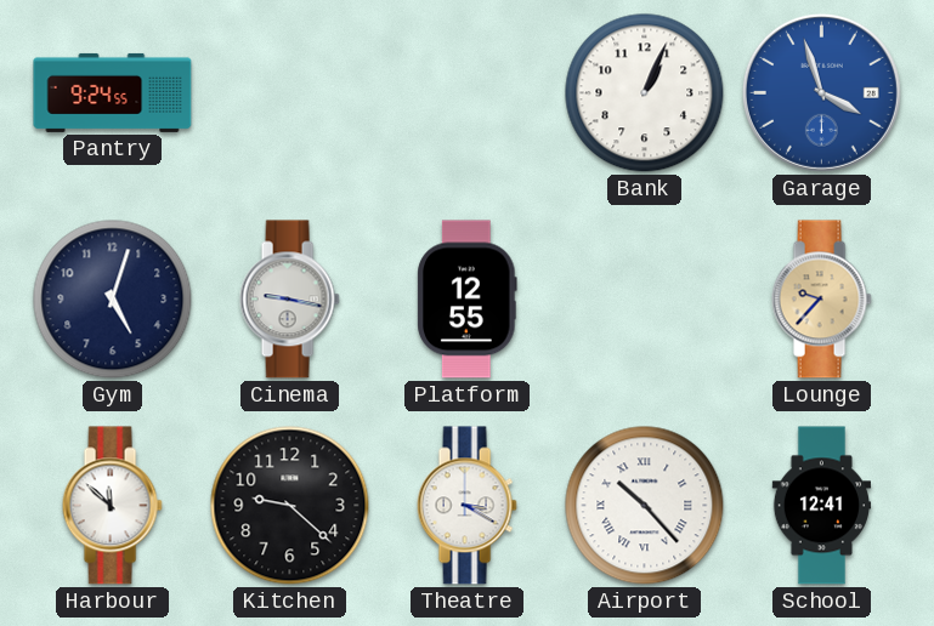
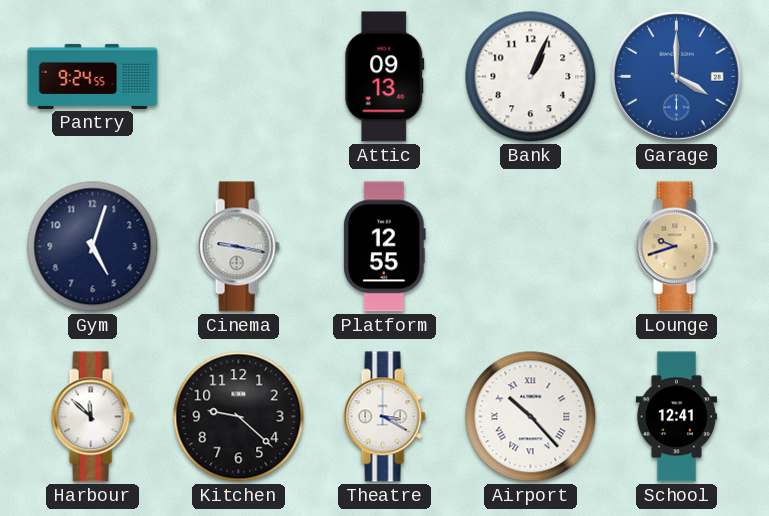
Attic: none -> 09:13 (385, 77)
Garage: 3:57 -> 4:00 (676, 76)
Lounge: 9:37 -> 9:42 (676, 247)
